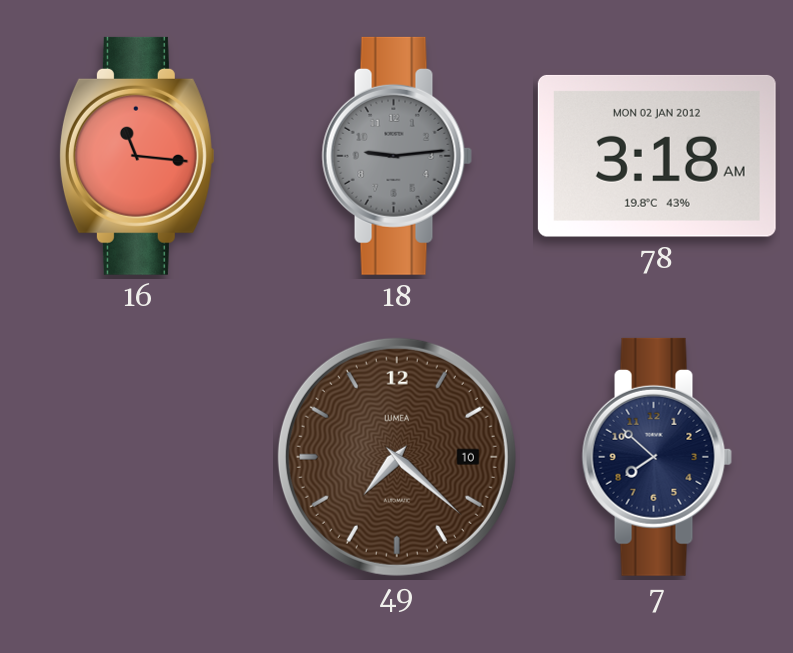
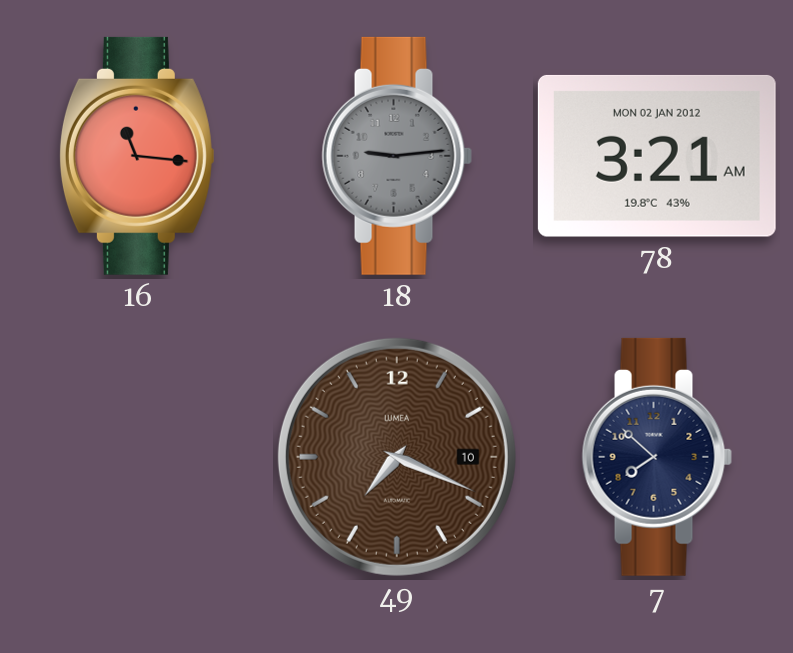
78: 3:18 -> 3:21 (657, 156)
49: 7:22 -> 7:19 (397, 457)
